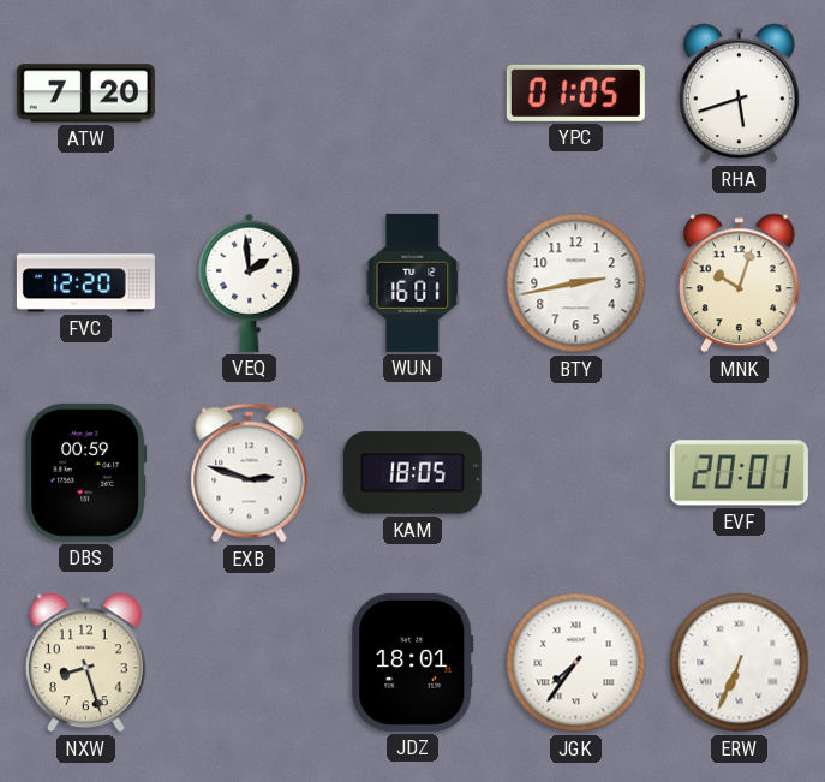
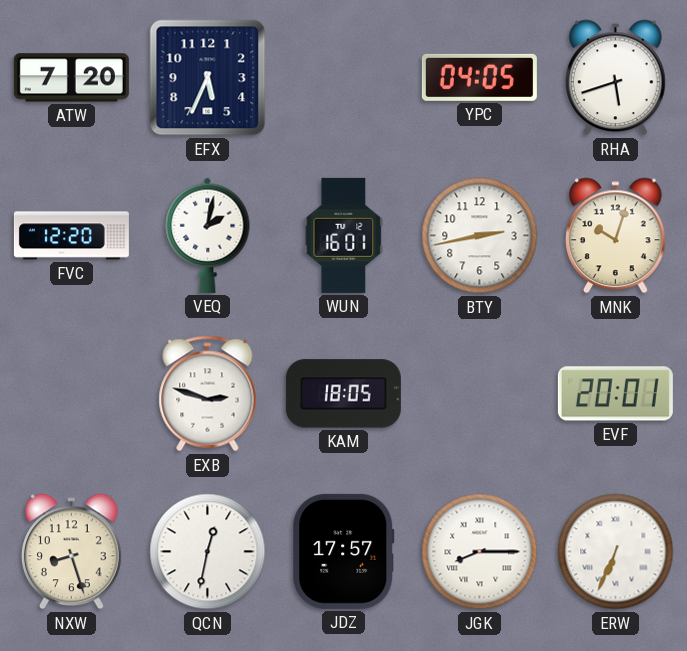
EFX: none -> 5:34 (208, 78)
YPC: 01:05 -> 04:05 (479, 77)
VEQ: 1:59 -> 2:02 (208, 235)
DBS: 00:59 -> none (86, 472)
QCN: none -> 12:32 (208, 552)
JDZ: 18:01 -> 17:57 (344, 551)
JGK: 7:36 -> 8:15 (480, 552)
